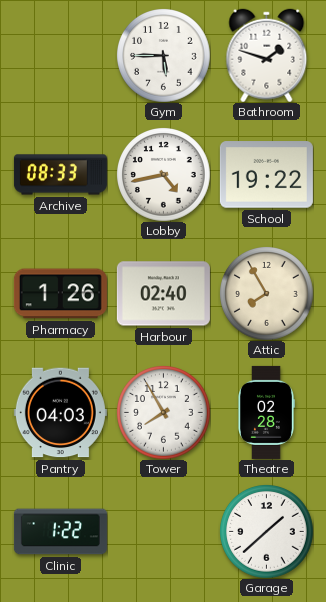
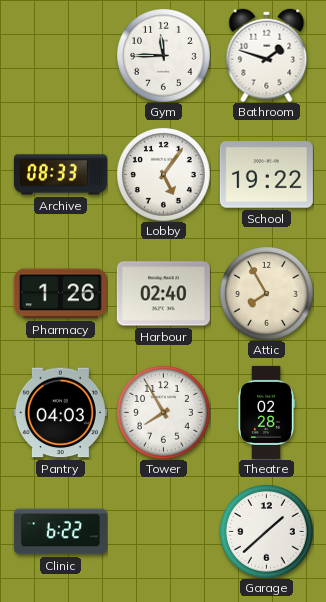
Gym: 5:45 -> 11:45 (164, 56)
Lobby: 4:43 -> 5:06 (164, 175)
Clinic: 1:22 -> 6:22 (60, 532)
